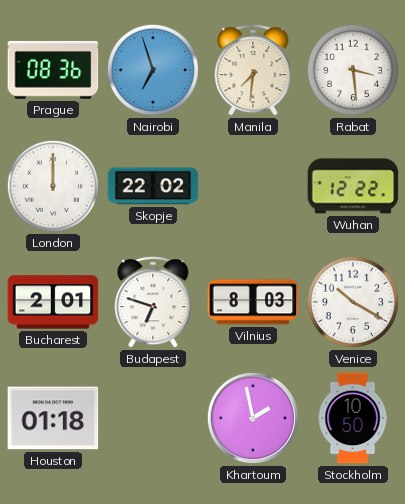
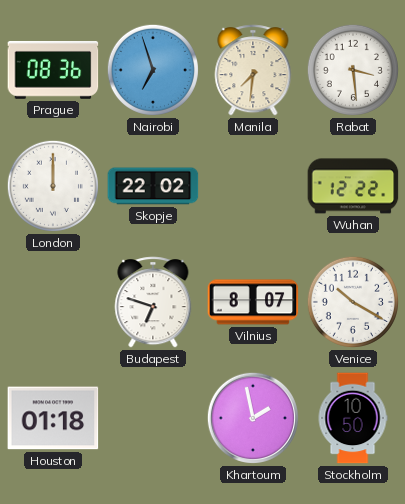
Bucharest: 2:01 -> none (53, 302)
Vilnius: 8:03 -> 8:07 (253, 302)
